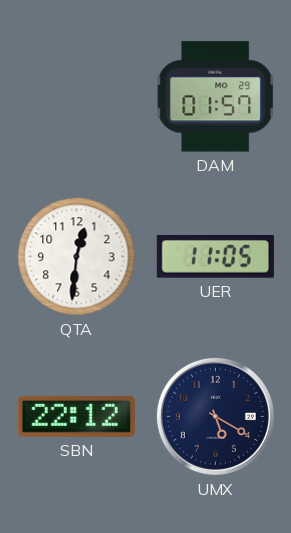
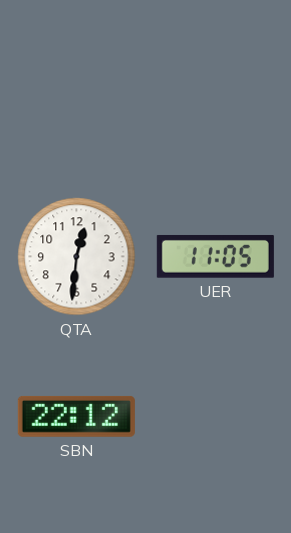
DAM: 01:57 -> none (216, 97)
UMX: 5:20 -> none (215, 416)
